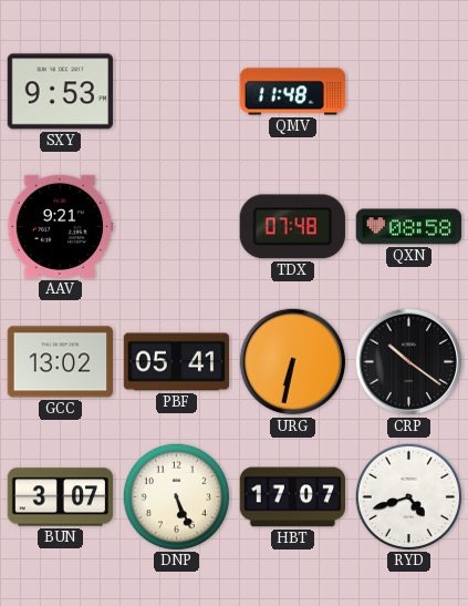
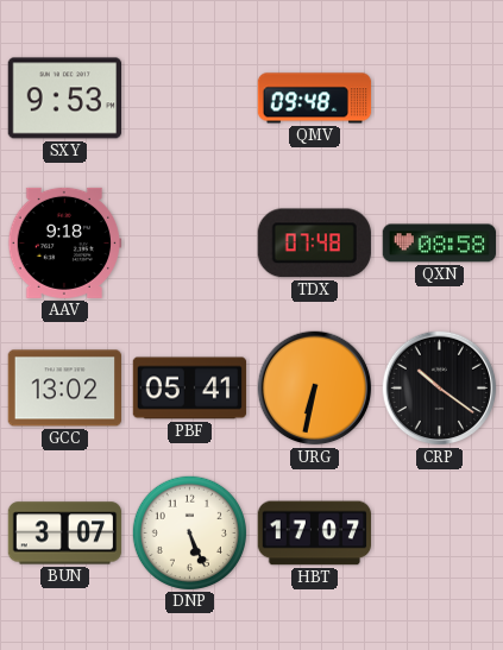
QMV: 11:48 -> 09:48 (315, 99)
AAV: 9:21 -> 9:18 (65, 242)
RYD: 4:42 -> none (408, 496)
